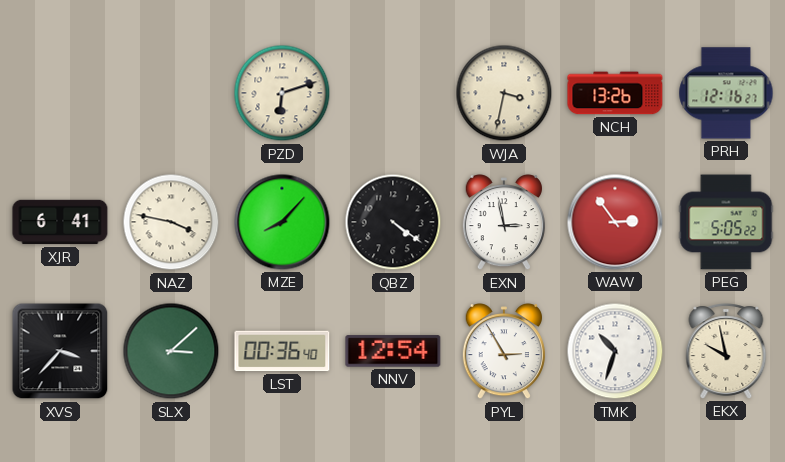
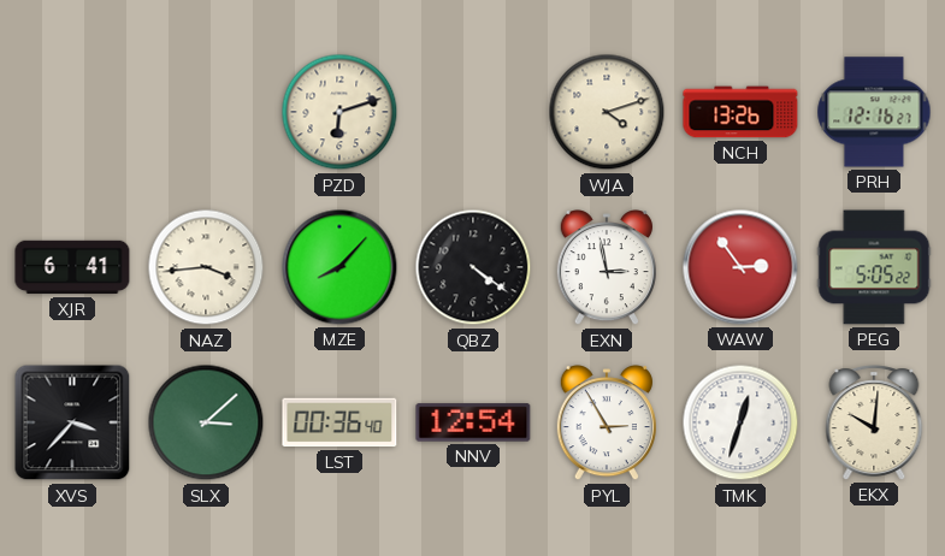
WJA: 3:32 -> 4:12 (607, 112)
NAZ: 3:47 -> 3:44 (206, 267)
TMK: 10:33 -> 12:33 (740, 422)
EKX: 9:58 -> 10:01 (874, 422)
